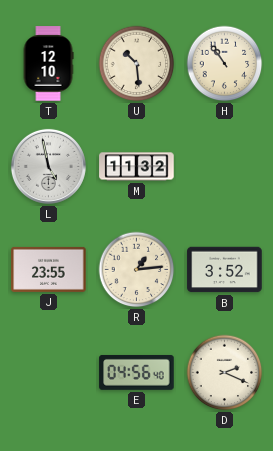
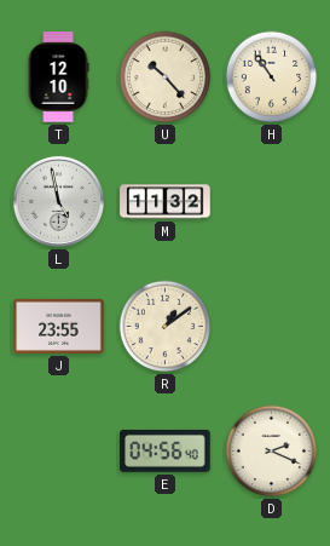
U: 10:29 -> 10:23 (166, 77)
R: 1:14 -> 1:09 (166, 327)
B: 3:52 -> none (225, 270)
